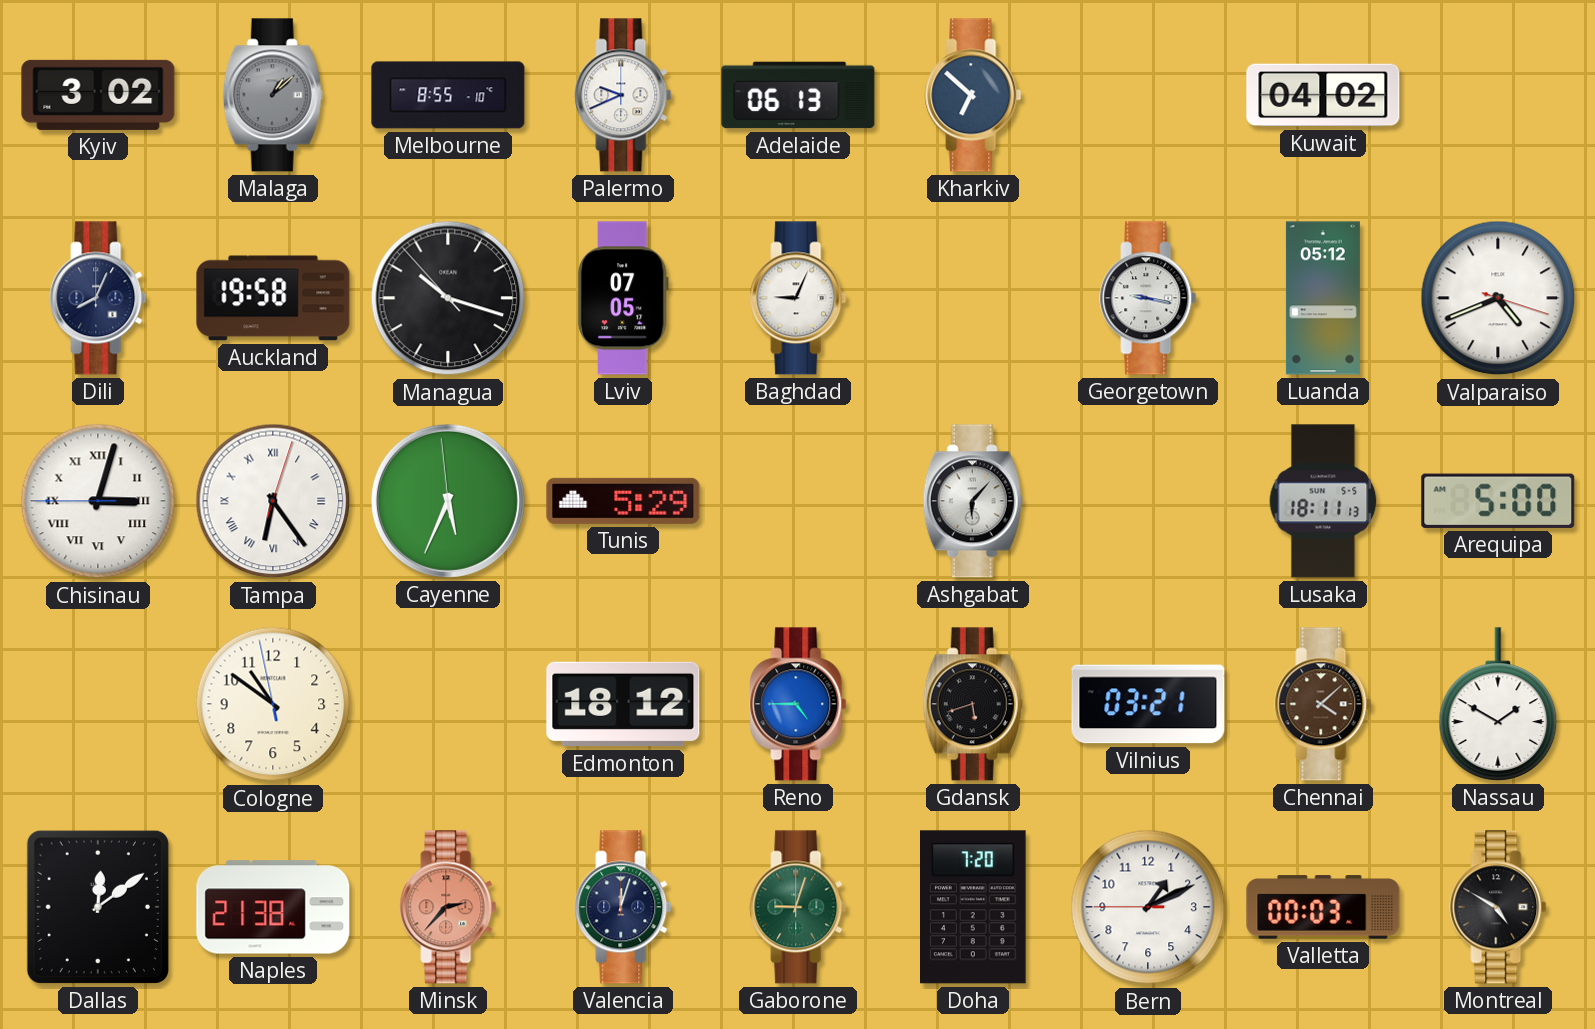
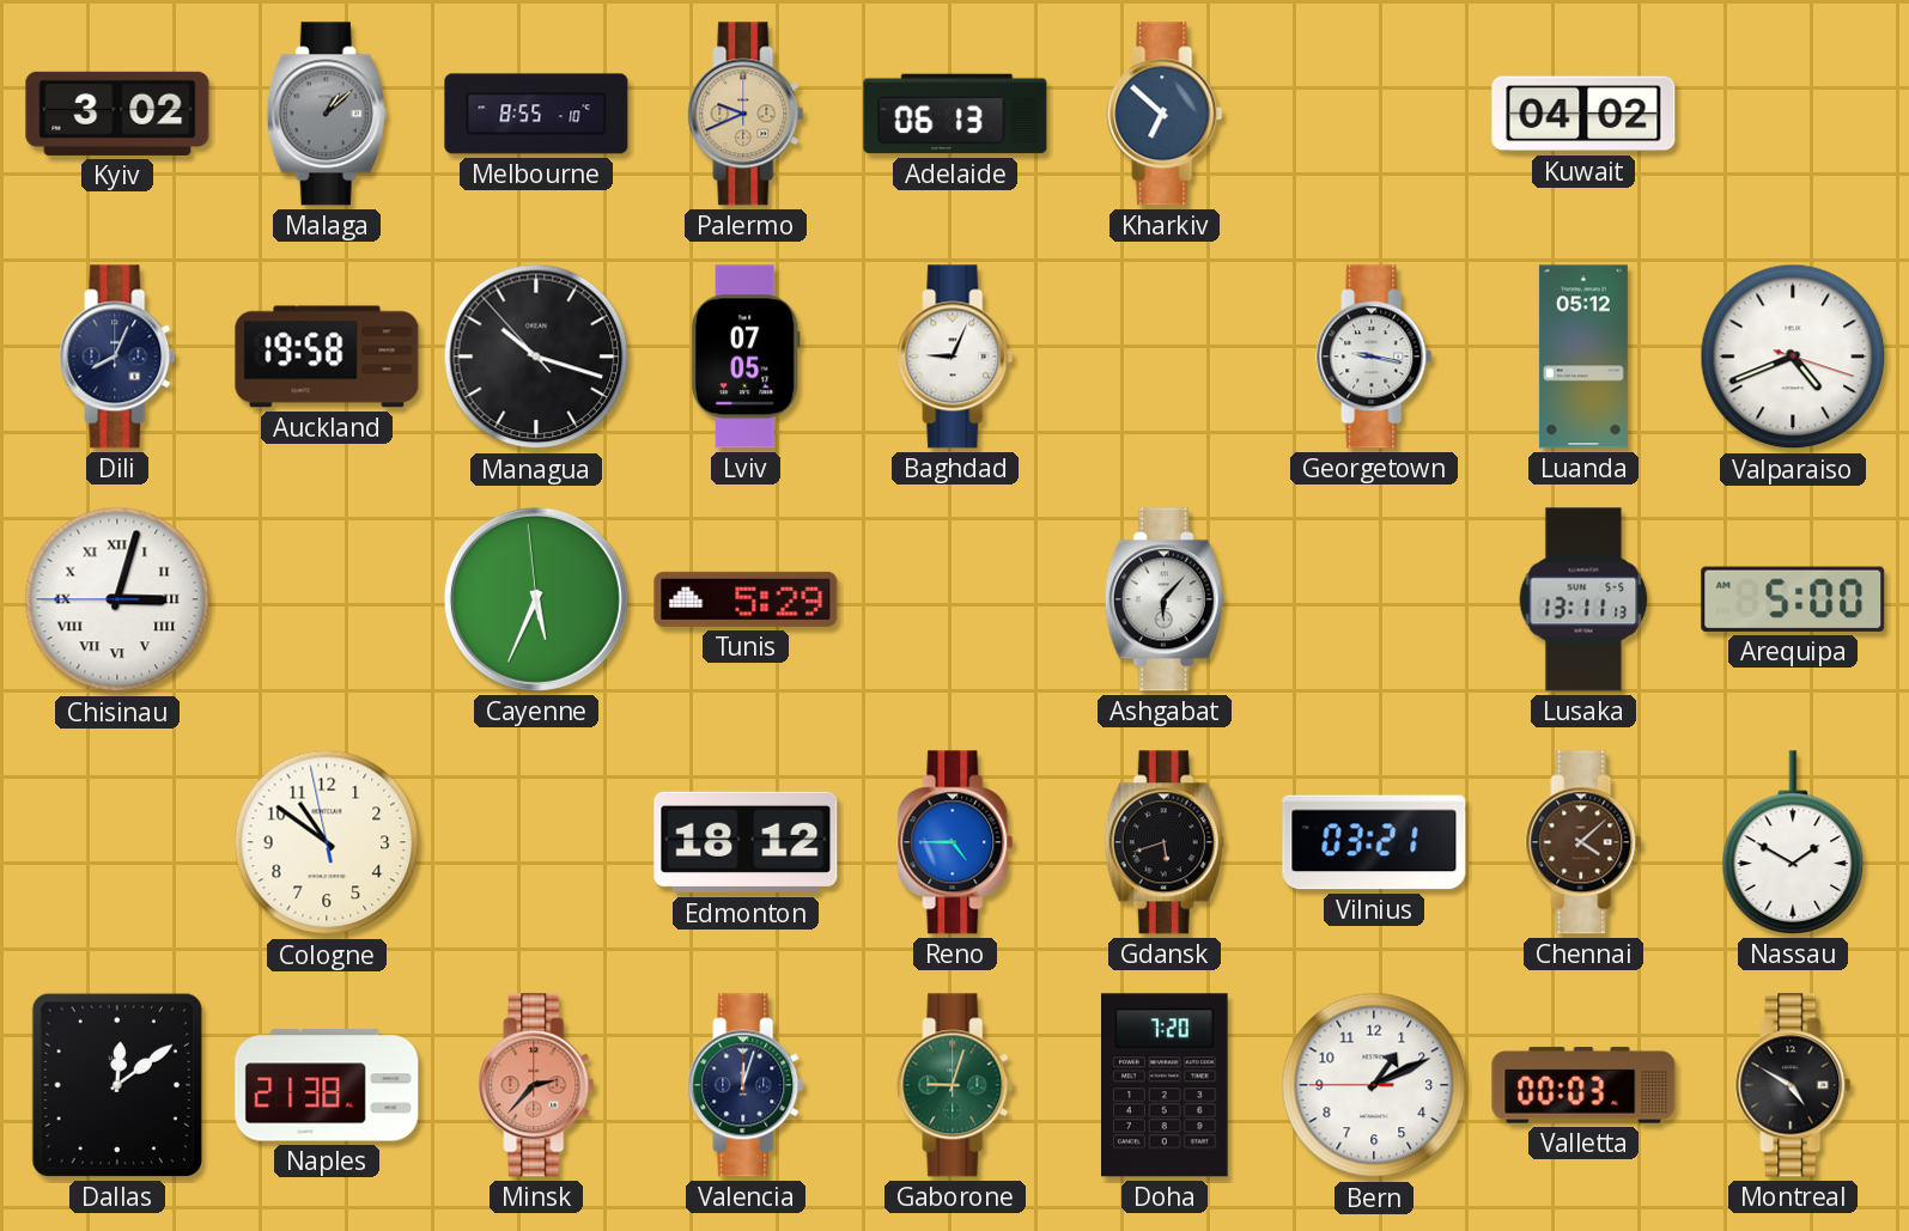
Palermo dial: white -> champagne (746, 114)
Tampa: 6:24 -> none (273, 501)
Lusaka: 18:11 -> 13:11 (1583, 599)
